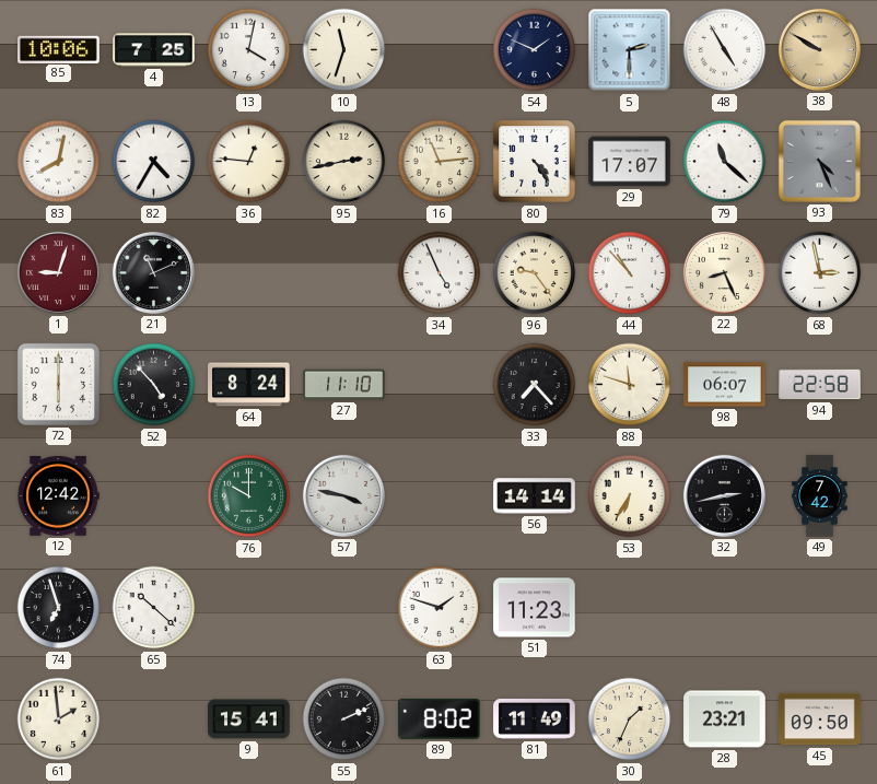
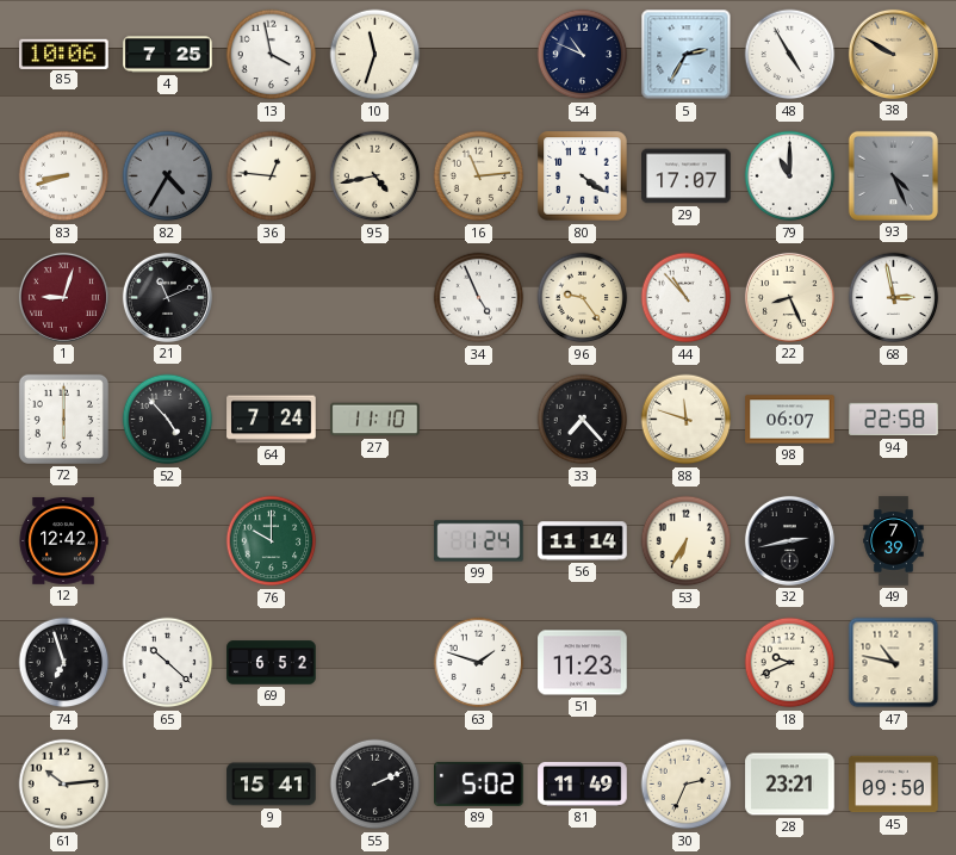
13: 4:02 -> 3:58 (272, 55)
54: 1:49 -> 10:49 (583, 55)
5: 2:30 -> 2:35 (687, 55)
83: 8:02 -> 8:42 (64, 176)
82 dial: white -> grey (168, 176)
95: 2:43 -> 4:43 (375, 176)
80: 4:24 -> 4:21 (583, 176)
79: 11:22 -> 11:00 (790, 176)
64: 8:24 -> 7:24 (272, 420)
57: 3:47 -> none (343, 495)
99: none -> 1:24 (479, 541)
56: 14:14 -> 11:14 (583, 541)
49: 7:42 -> 7:39 (894, 541)
69: none -> 6:52 (272, 663)
18: none -> 9:41 (790, 663)
47: none -> 10:47 (894, 663)
61: 1:59 -> 10:14 (64, 785)
89: 8:02 -> 5:02 (479, 783)
30: 1:34 -> 2:34 (687, 785)
